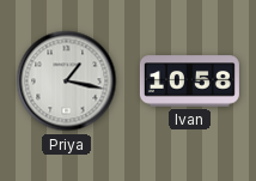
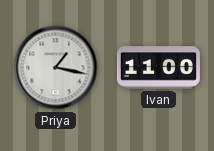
Ivan: 10:58 -> 11:00 (158, 68)
